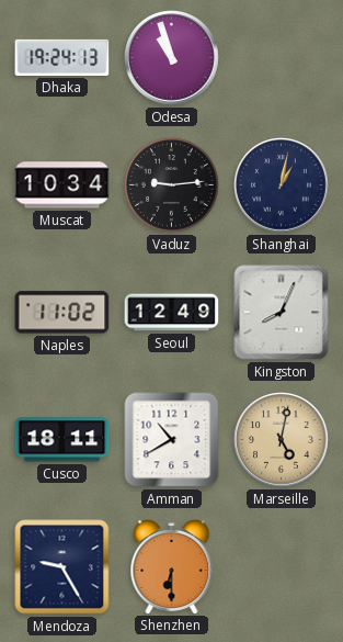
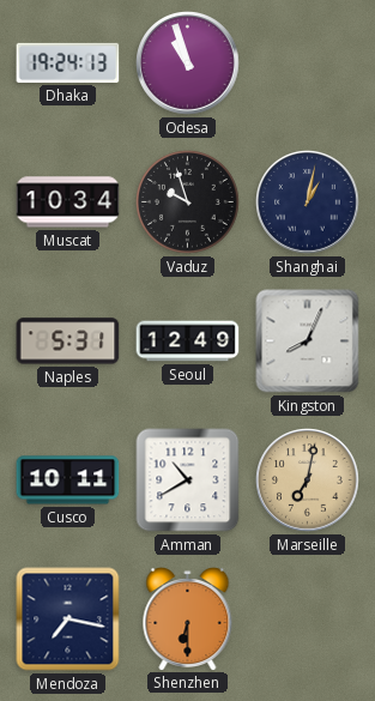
Vaduz: 9:14 -> 9:57 (187, 201)
Naples: 11:02 -> 5:31 (68, 342)
Cusco: 18:11 -> 10:11 (68, 481)
Marseille: 5:02 -> 7:02 (308, 481)
Mendoza: 9:25 -> 7:17 (68, 620)
